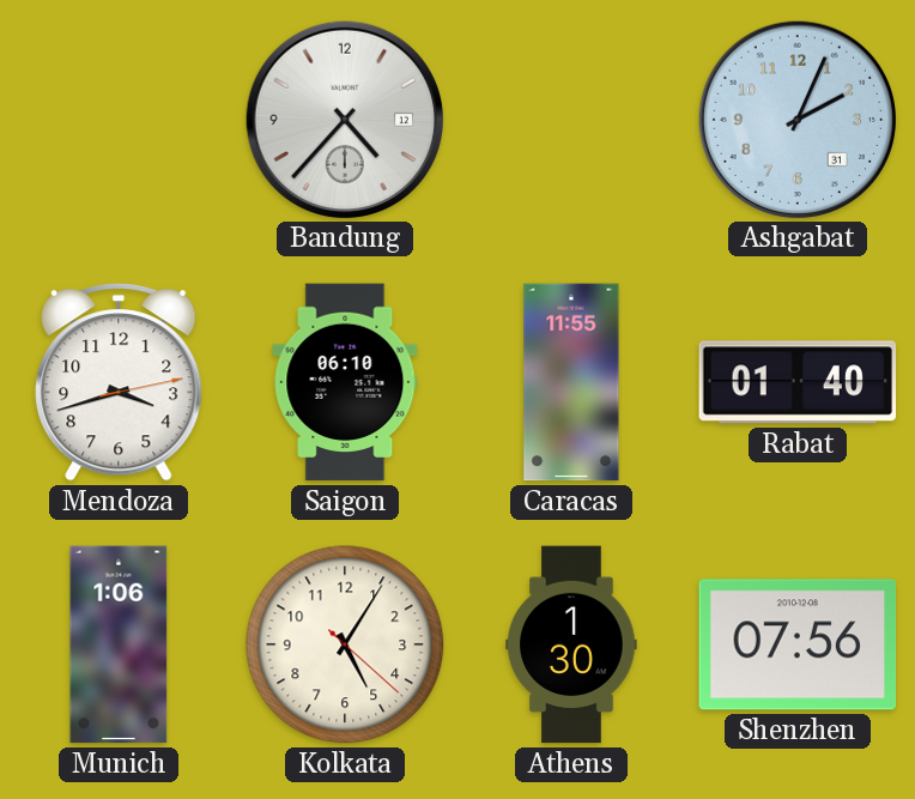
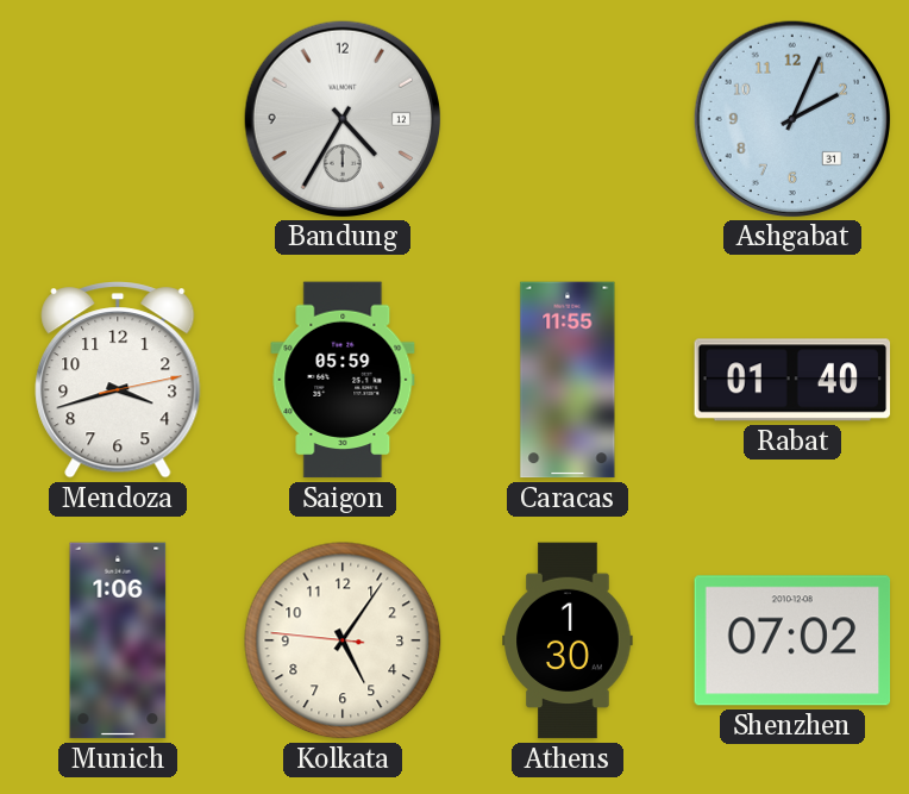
Bandung: 4:37 -> 4:35 (341, 118)
Saigon: 06:10 -> 05:59 (343, 380)
Kolkata: 5:05:22 -> 5:05:46 (343, 640)
Shenzhen: 07:56 -> 07:02 (792, 640)
